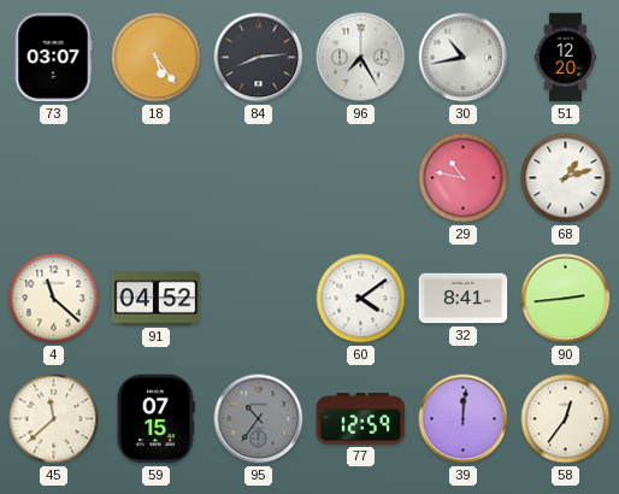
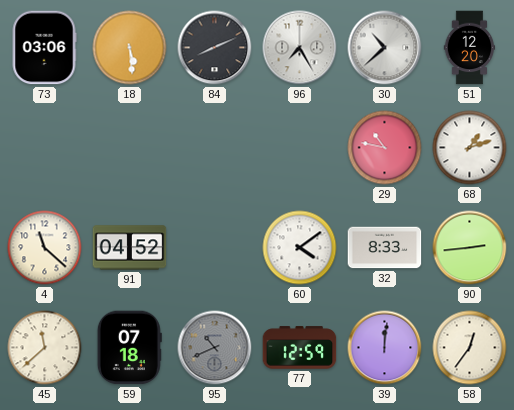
73: 03:07 -> 03:06 (44, 48)
18: 5:24 -> 5:29 (130, 48)
84: 8:14 -> 8:11 (215, 48)
30: 10:43 -> 10:38 (385, 48)
32: 8:41 -> 8:33 (385, 248)
59: 07:15 -> 07:18 (129, 348)
95: 10:36 -> 10:41 (215, 348)
